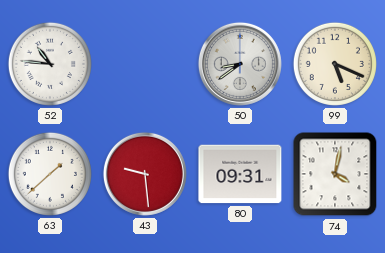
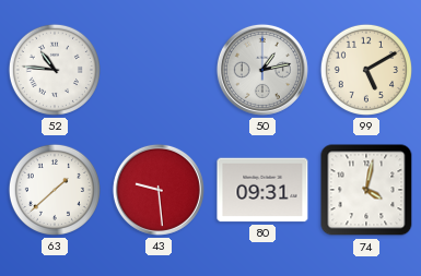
50: 8:39 -> 1:13 (262, 70)
99: 5:19 -> 5:10 (366, 70)
